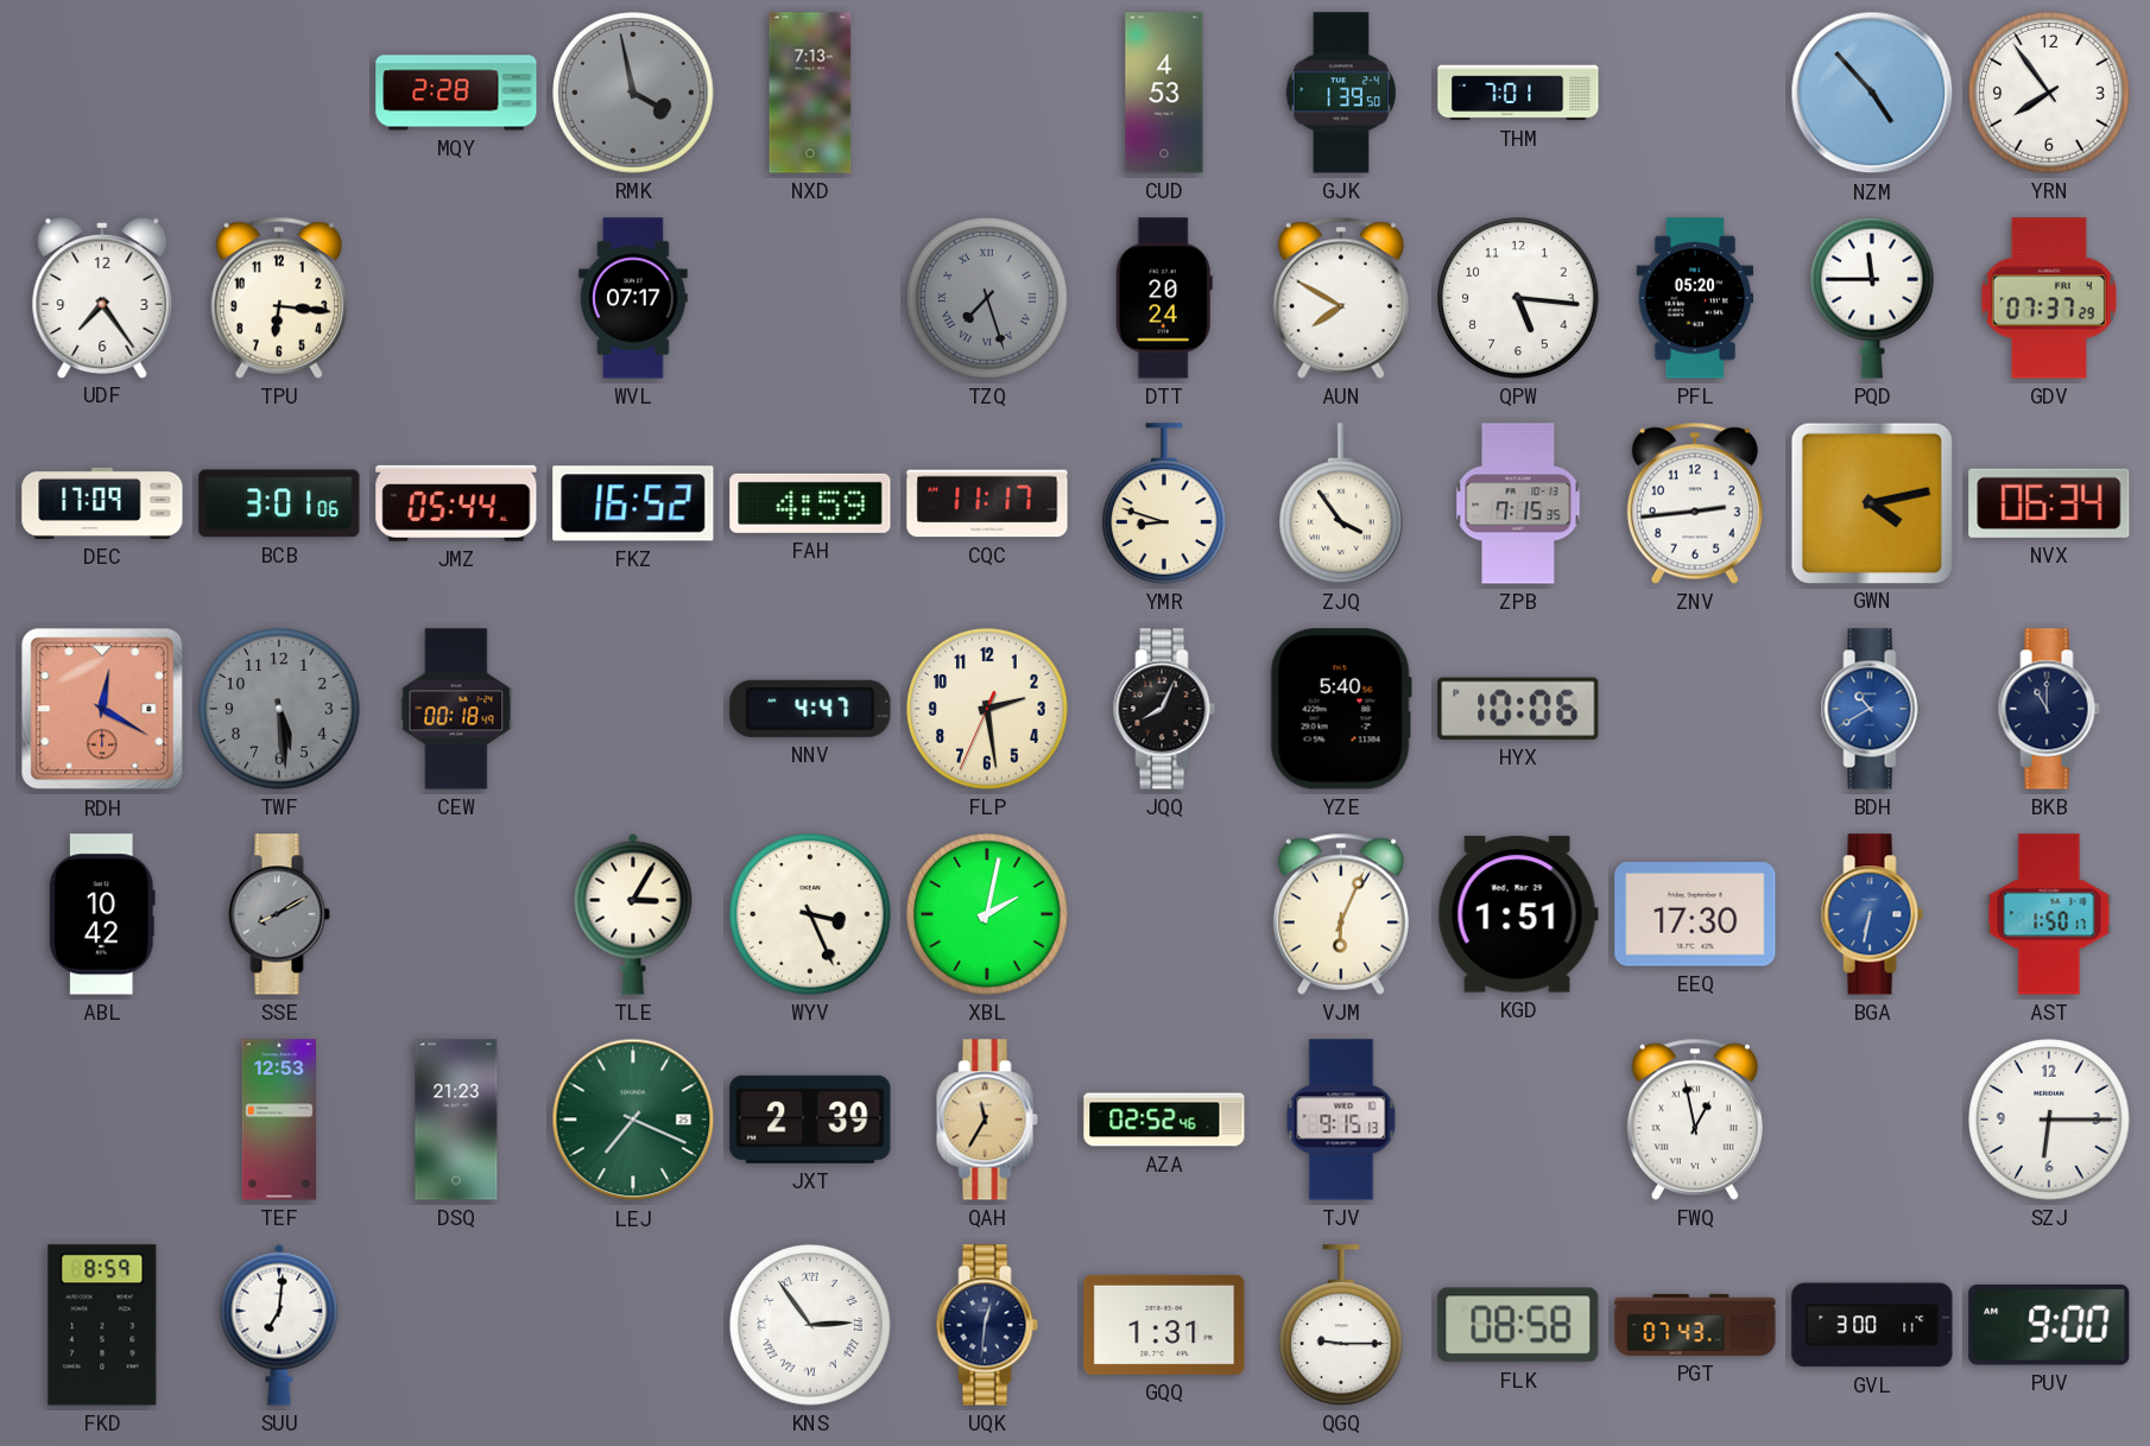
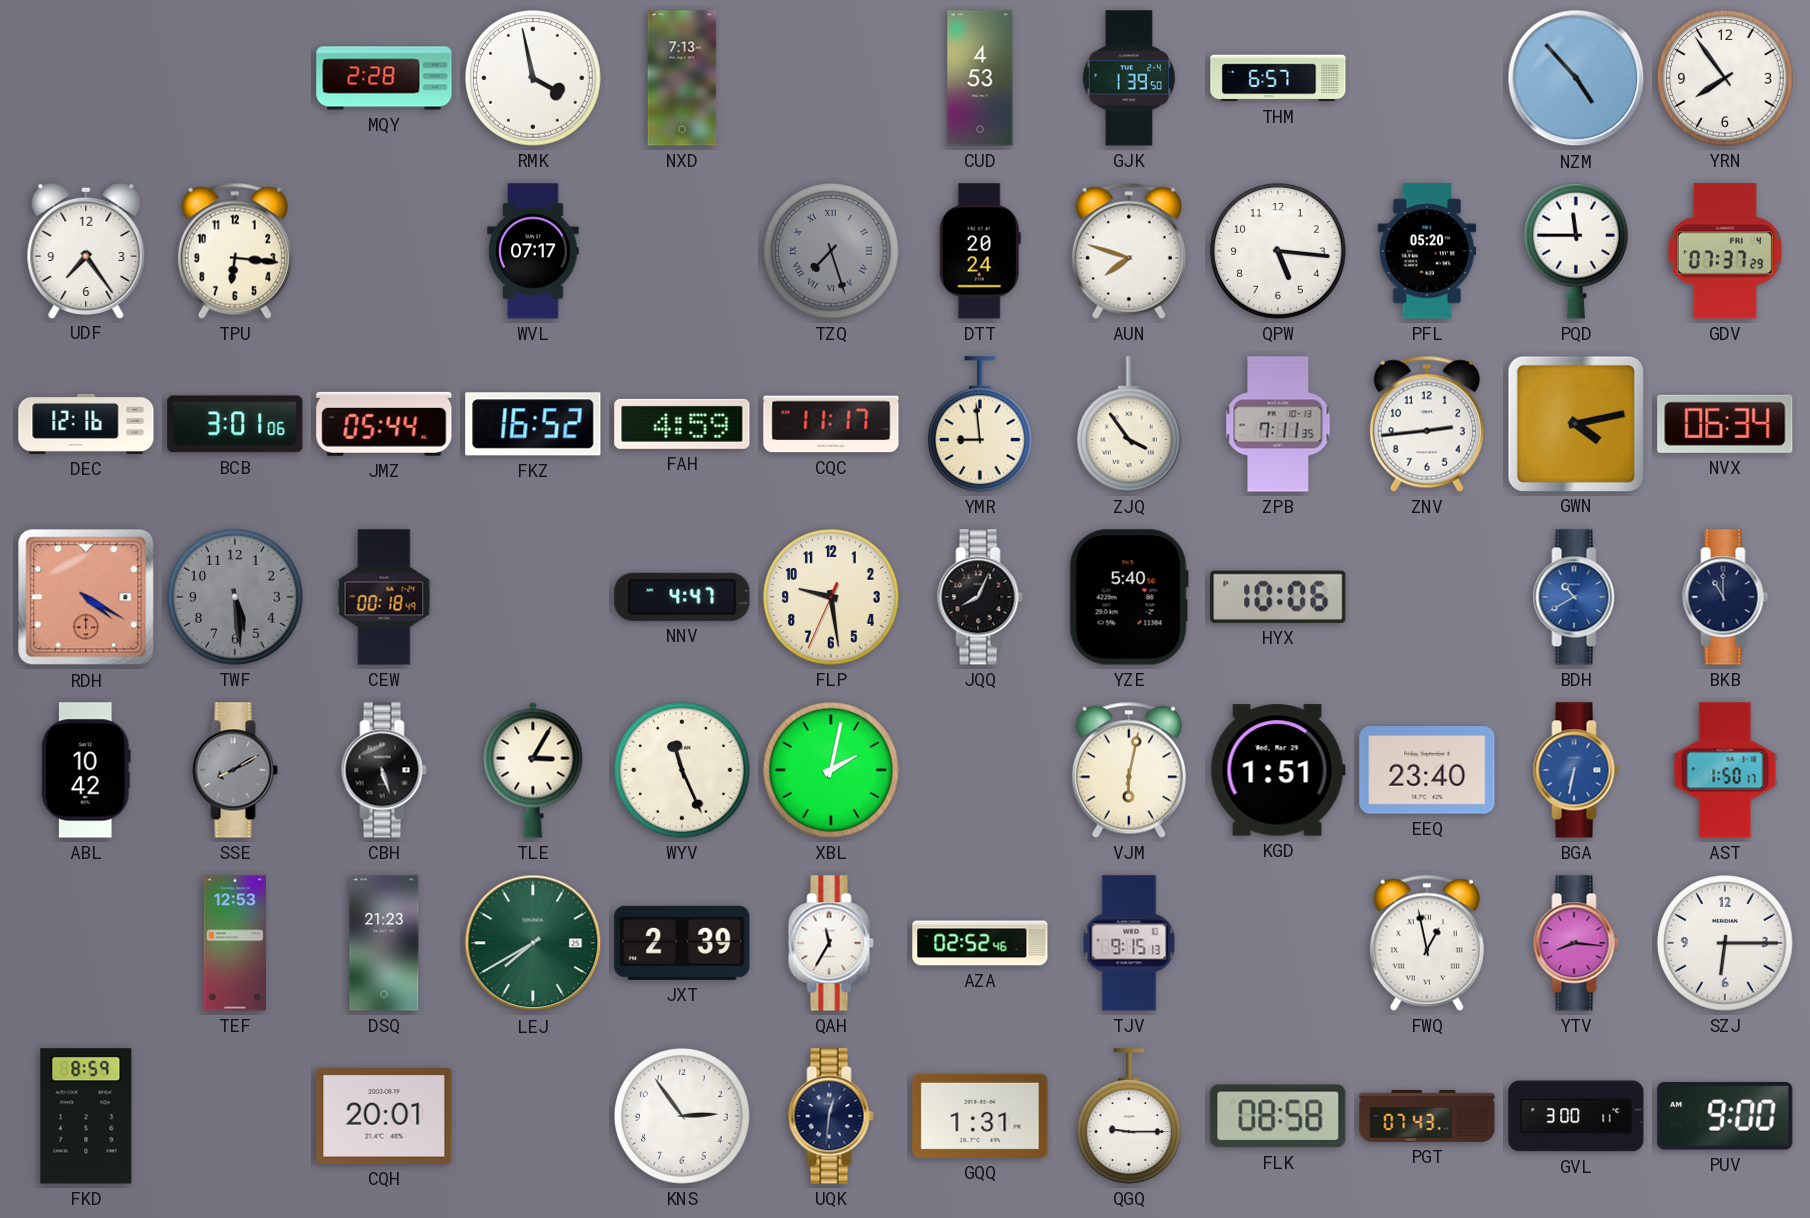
RMK dial: grey -> white (533, 78)
THM: 7:01 -> 6:57 (1278, 78)
AUN: 7:50 -> 7:48 (1129, 251)
DEC: 17:09 -> 12:16 (86, 424)
YMR: 8:48 -> 8:59 (981, 424)
ZPB: 7:15 -> 7:11 (1278, 424)
RDH: 12:20 -> 4:20 (86, 597)
FLP: 2:28 -> 9:28 (831, 597)
CBH: none -> 5:27 (384, 770)
WYV: 3:26 -> 11:26 (682, 770)
VJM: 6:04 -> 6:02 (1129, 770)
EEQ: 17:30 -> 23:40 (1427, 770)
LEJ: 7:19 -> 7:40 (533, 943)
QAH dial: champagne -> white (831, 943)
YTV: none -> 8:16 (1576, 943)
SUU: 7:01 -> none (279, 1325)
CQH: none -> 20:01 (384, 1117)
KNS numerals: Roman -> Arabic (682, 1116)
